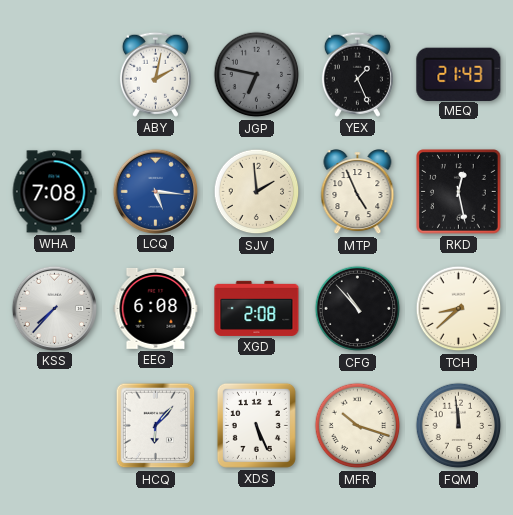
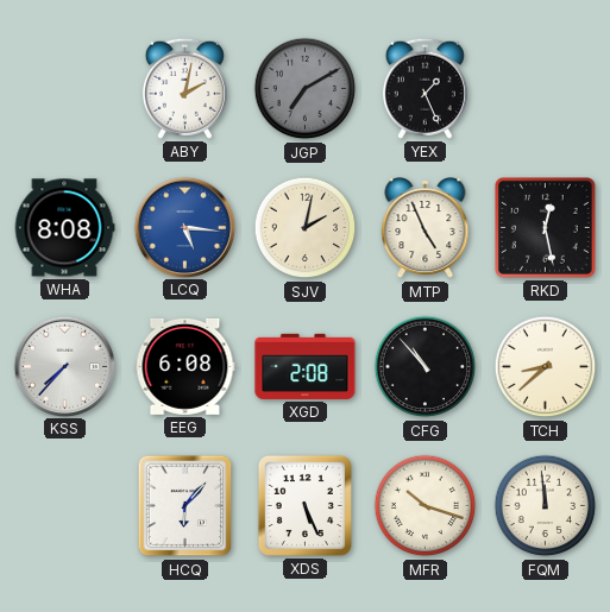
JGP: 6:47 -> 7:10 (306, 89)
MEQ: 21:43 -> none (459, 74)
WHA: 7:08 -> 8:08 (64, 228)
SJV: 1:59 -> 2:02 (306, 228)
